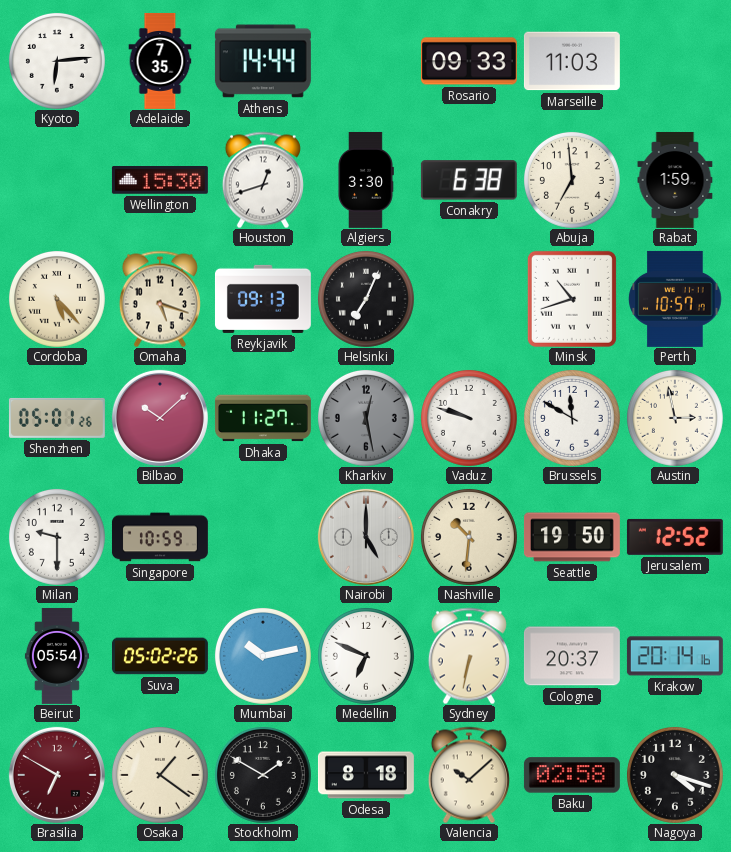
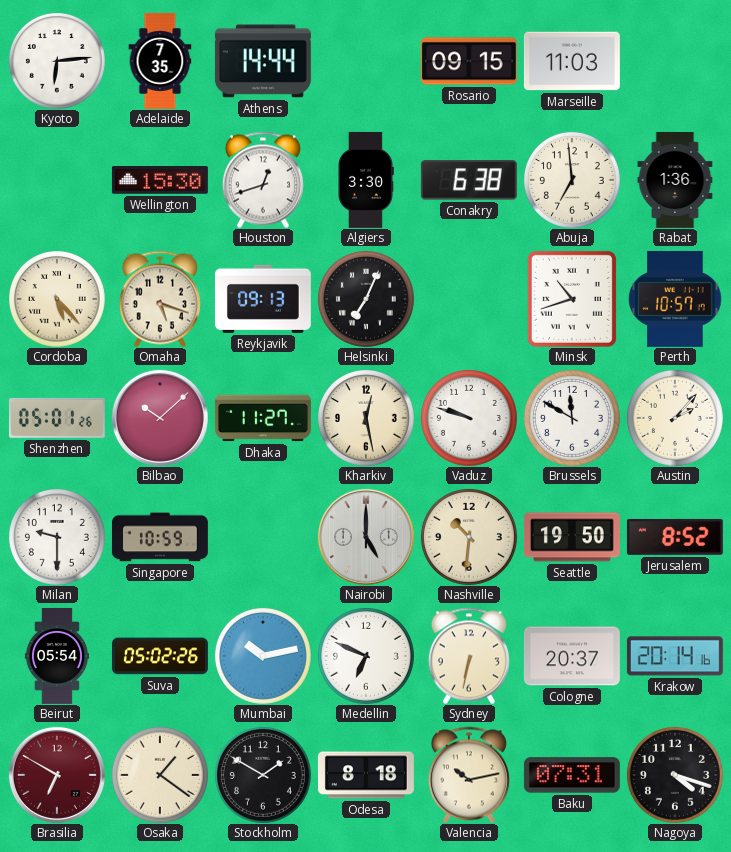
Rosario: 09:33 -> 09:15 (469, 61)
Rabat: 1:59 -> 1:36 (675, 180)
Kharkiv dial: grey -> cream (366, 418)
Austin: 2:58 -> 2:07 (675, 418)
Jerusalem: 12:52 -> 8:52 (675, 537)
Valencia: 10:08 -> 10:13 (469, 775)
Baku: 02:58 -> 07:31 (572, 775)
